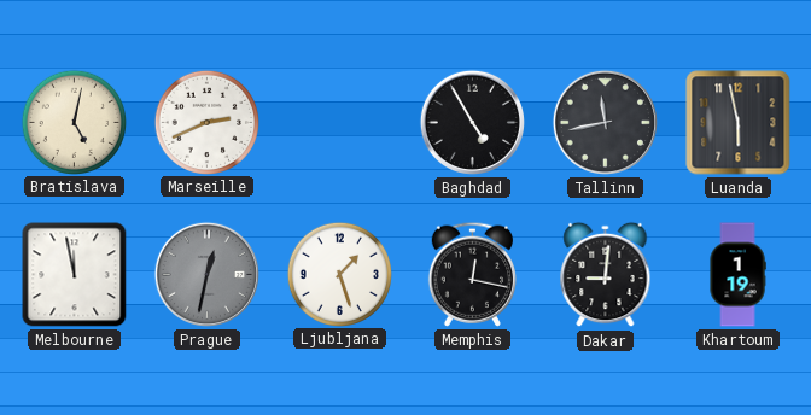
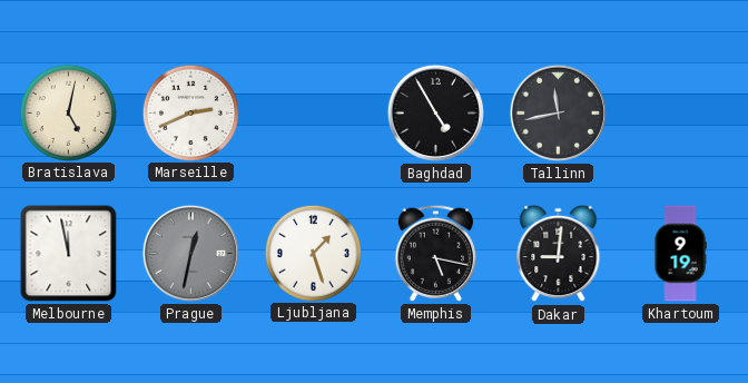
Luanda: 5:58 -> none (739, 123)
Memphis: 12:17 -> 5:17 (435, 253)
Khartoum: 1:19 -> 9:19 (680, 254)
